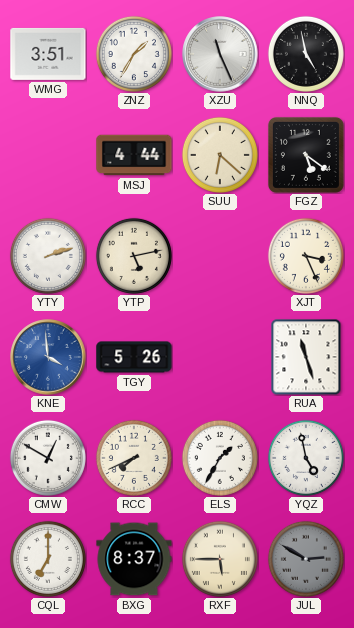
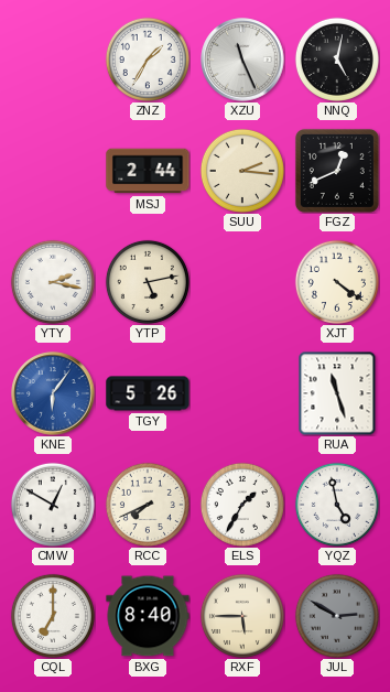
WMG: 3:51 -> none (48, 54)
NNQ: 4:58 -> 5:02 (337, 60)
MSJ: 4:44 -> 2:44 (148, 171)
SUU: 6:22 -> 2:16 (242, 171)
FGZ: 5:21 -> 12:41 (337, 171)
YTY: 2:12 -> 2:17 (53, 282)
XJT: 3:26 -> 4:21 (337, 282)
KNE: 3:59 -> 6:06 (53, 393)
BXG: 8:37 -> 8:40 (148, 616)
